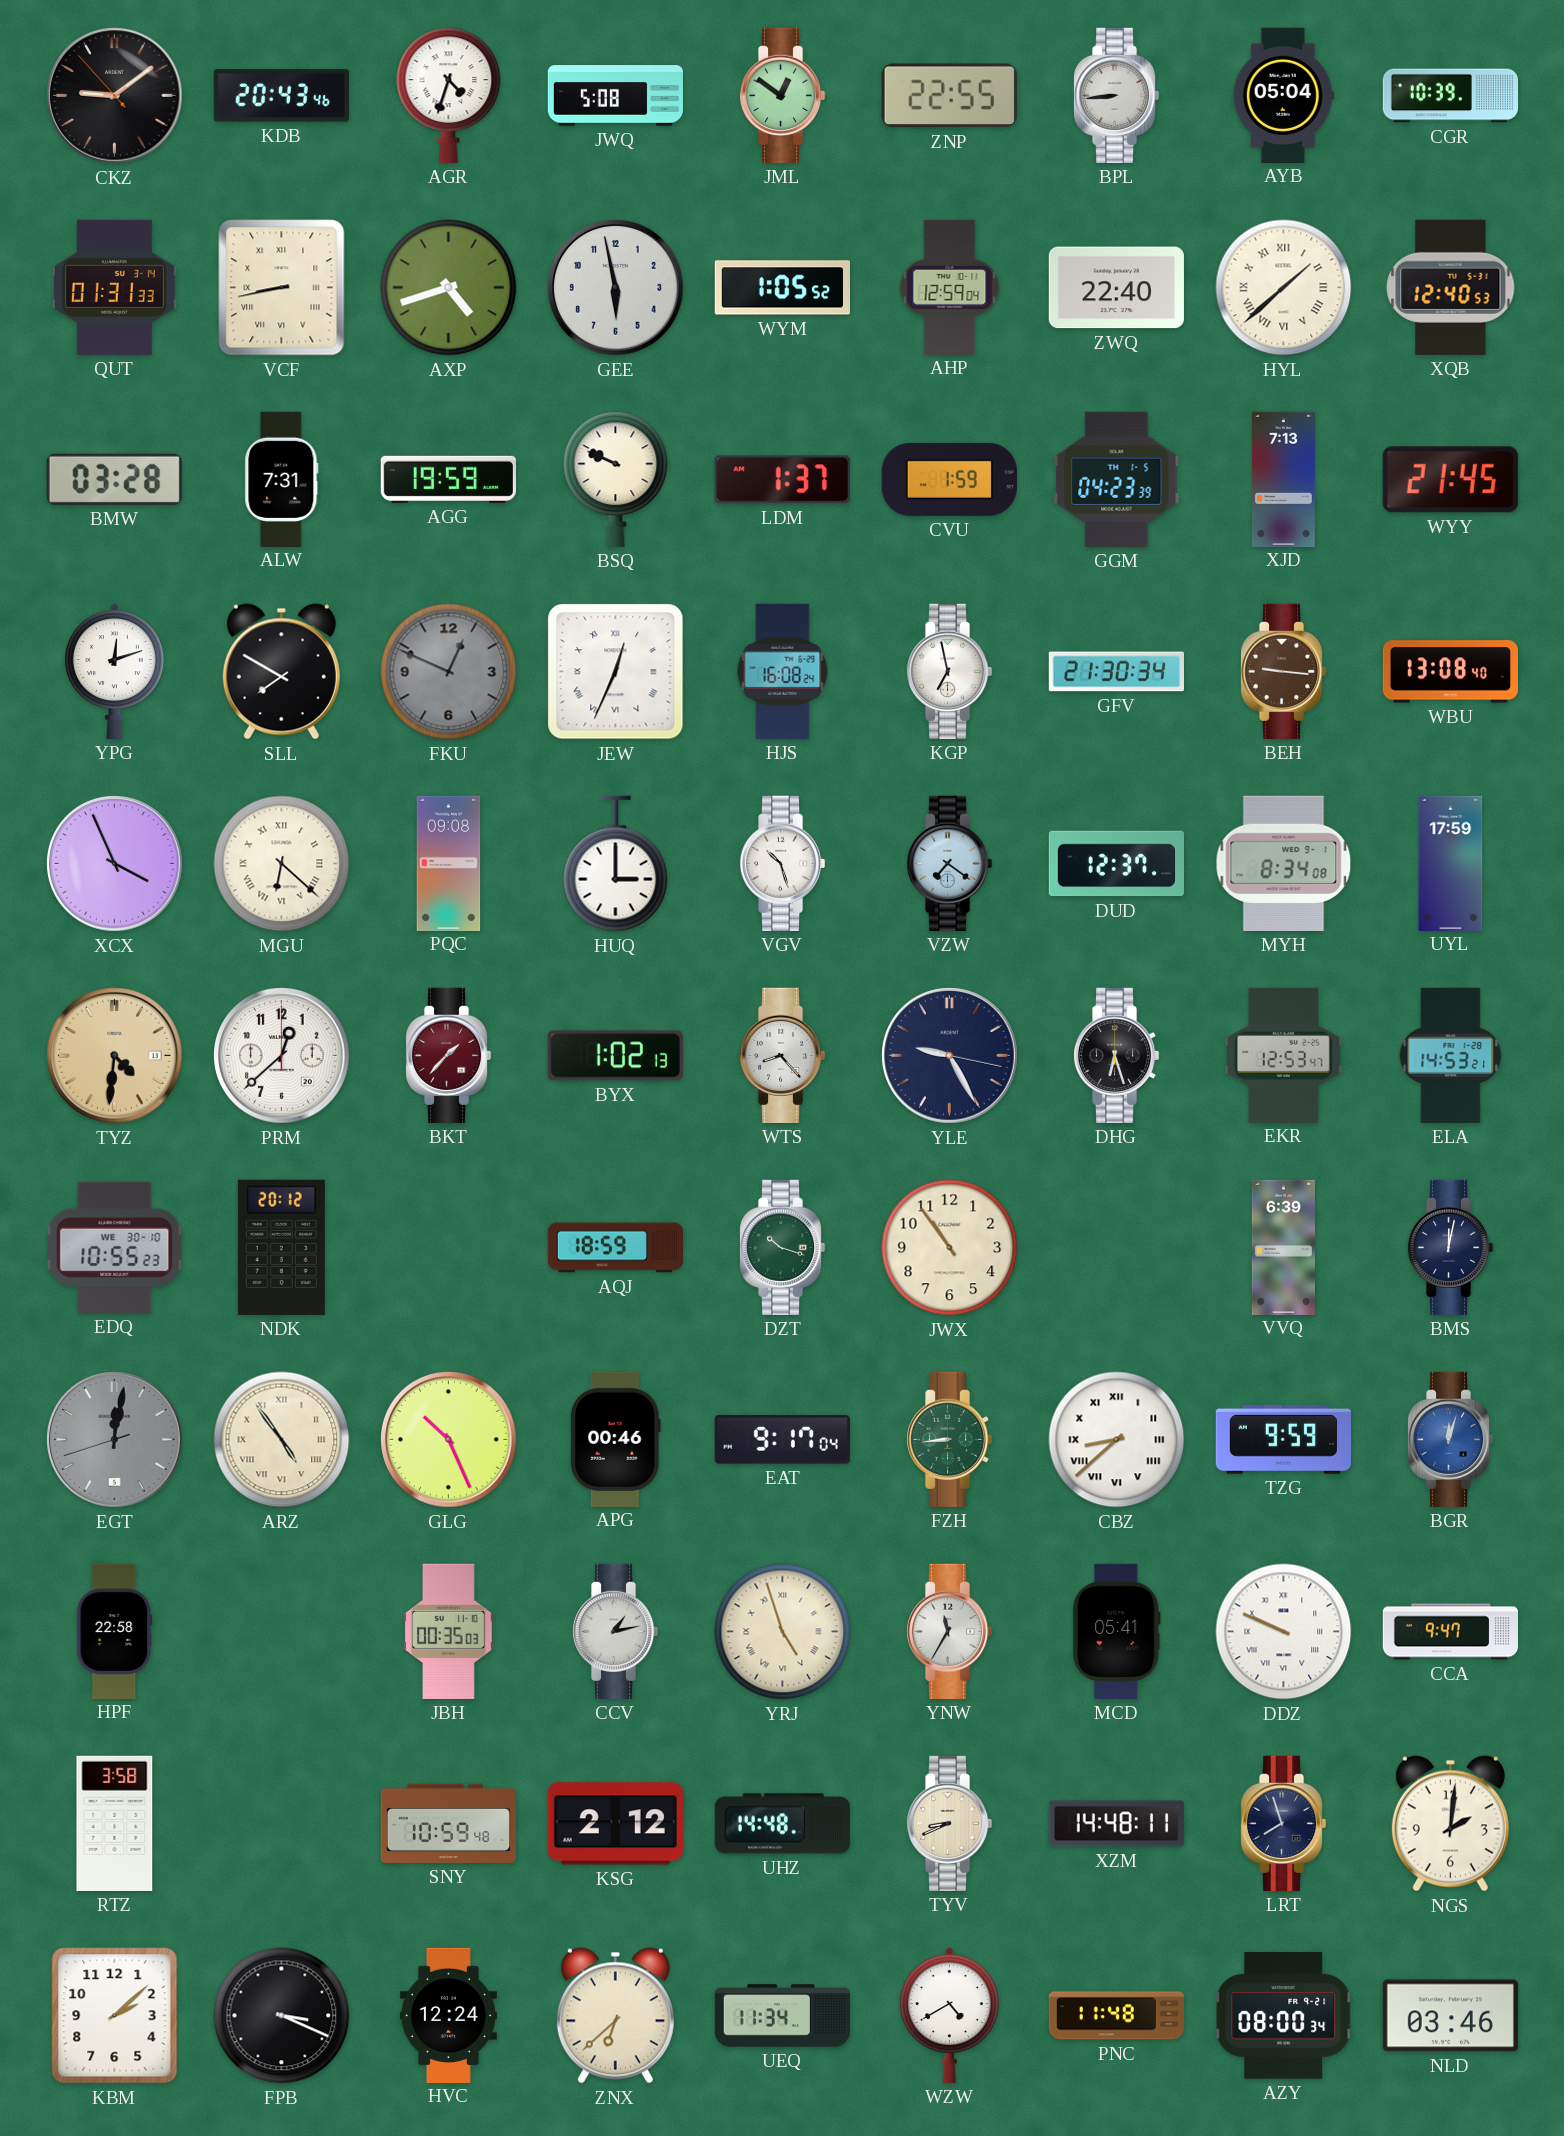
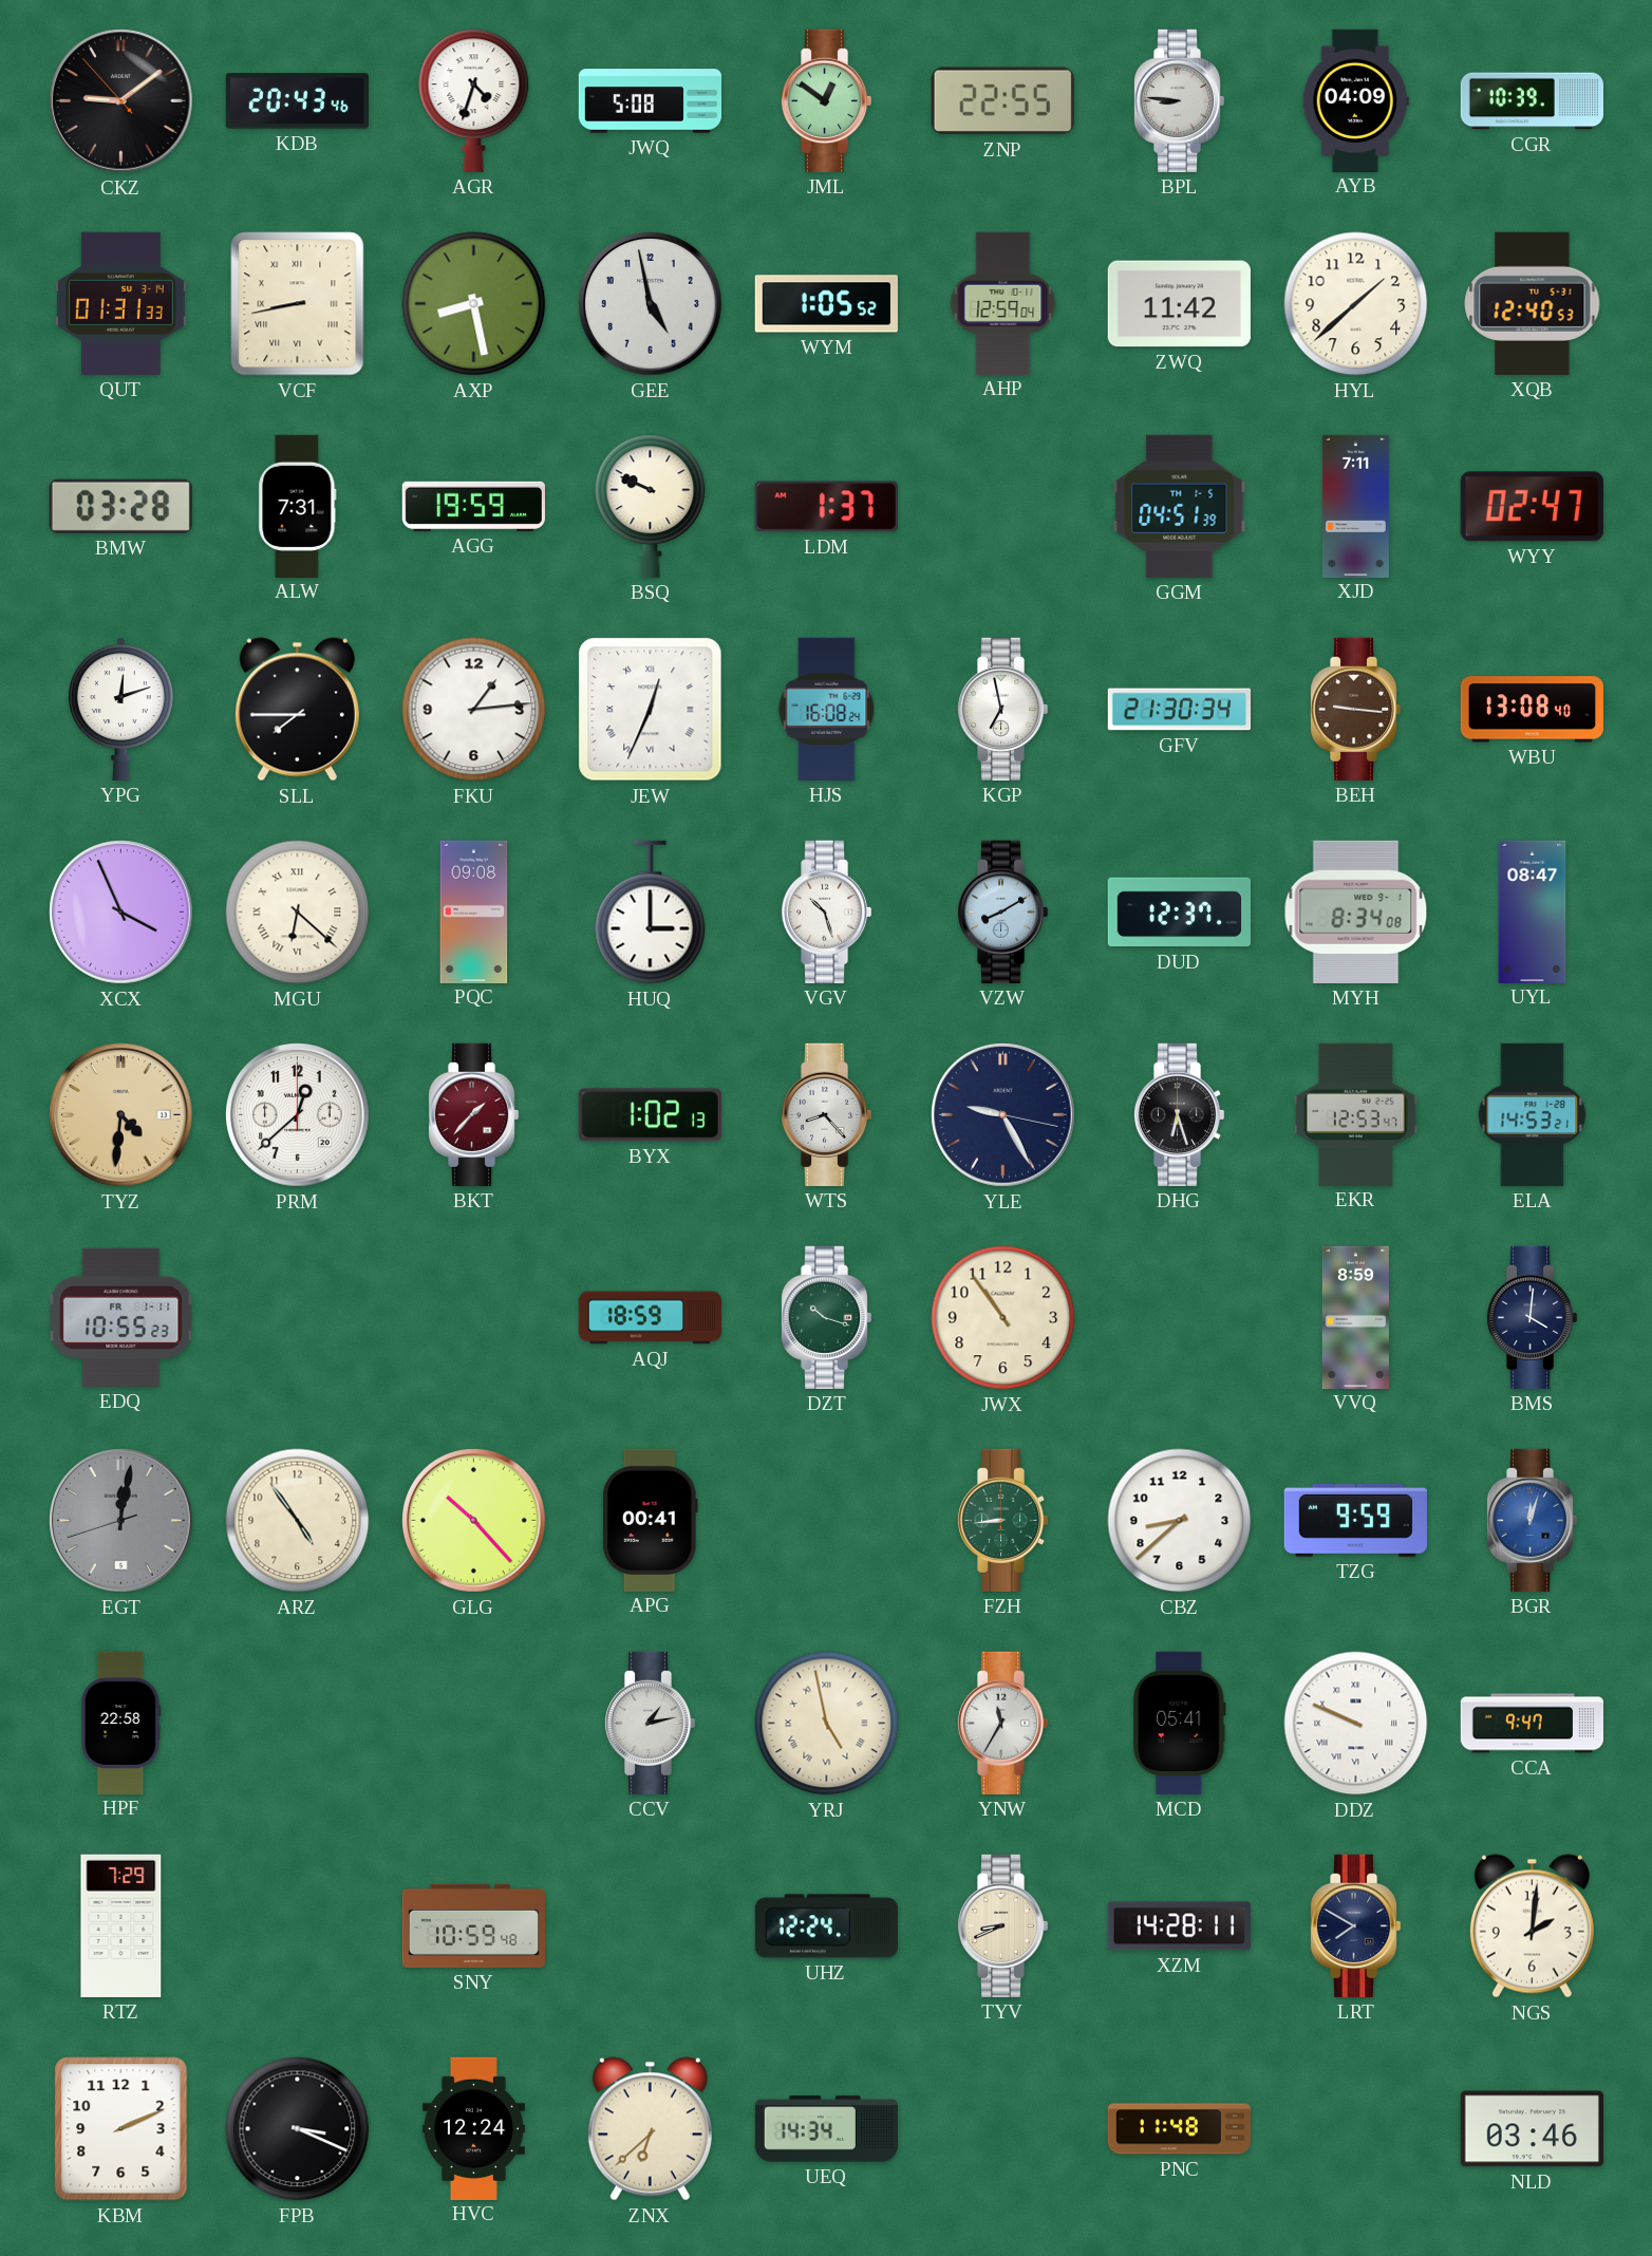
BPL: 8:44 -> 8:46 (1179, 100)
AYB: 05:04 -> 04:09 (1355, 100)
AXP: 4:42 -> 8:28 (474, 304)
GEE: 5:58 -> 4:58 (651, 304)
ZWQ: 22:40 -> 11:42 (1179, 304)
HYL numerals: Roman -> Arabic (1356, 304)
CVU: 1:59 -> none (949, 479)
GGM: 04:23 -> 04:51 (1180, 506)
XJD: 7:13 -> 7:11 (1355, 506)
WYY: 21:45 -> 02:47 (1532, 507)
SLL: 7:50 -> 7:45 (297, 710)
FKU: 12:49 -> 1:14 (474, 710)
FKU dial: grey -> white (474, 710)
VZW: 7:21 -> 8:10 (1002, 911)
UYL: 17:59 -> 08:47 (1533, 911)
EDQ date: WE 30-10 -> FR 1-11 (121, 1317)
NDK: 20:12 -> none (281, 1247)
VVQ: 6:39 -> 8:59 (1355, 1317)
BMS: 12:02 -> 4:01 (1532, 1317)
ARZ numerals: Roman -> Arabic (298, 1521)
GLG: 10:26 -> 10:23 (474, 1521)
APG: 00:46 -> 00:41 (651, 1520)
EAT: 9:17 -> none (782, 1440)
CBZ numerals: Roman -> Arabic (1180, 1521)
JBH: 00:35 -> none (449, 1631)
YRJ: 4:57 -> 4:58 (827, 1724)
RTZ: 3:58 -> 7:29 (121, 1925)
KSG: 2:12 -> none (615, 1824)
UHZ: 14:48 -> 12:24 (826, 1926)
XZM: 14:48 -> 14:28 (1179, 1926)
LRT: 7:57 -> 7:50 (1355, 1925)
KBM: 2:08 -> 2:11 (121, 2129)
UEQ: 11:34 -> 14:34 (826, 2129)
WZW: 4:40 -> none (949, 2015)
AZY: 08:00 -> none (1284, 2016)
